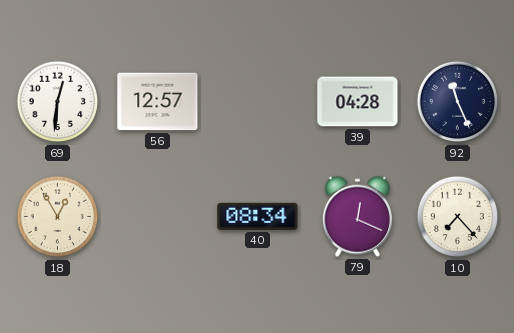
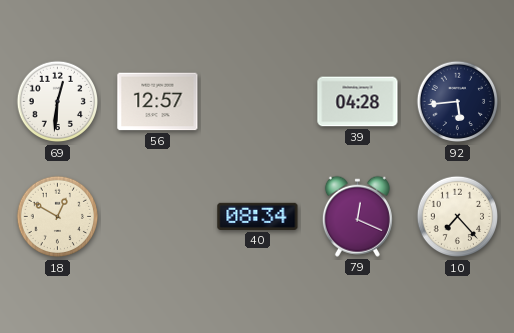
92: 11:26 -> 5:44 (458, 102)
18: 12:55 -> 12:50 (58, 217)
